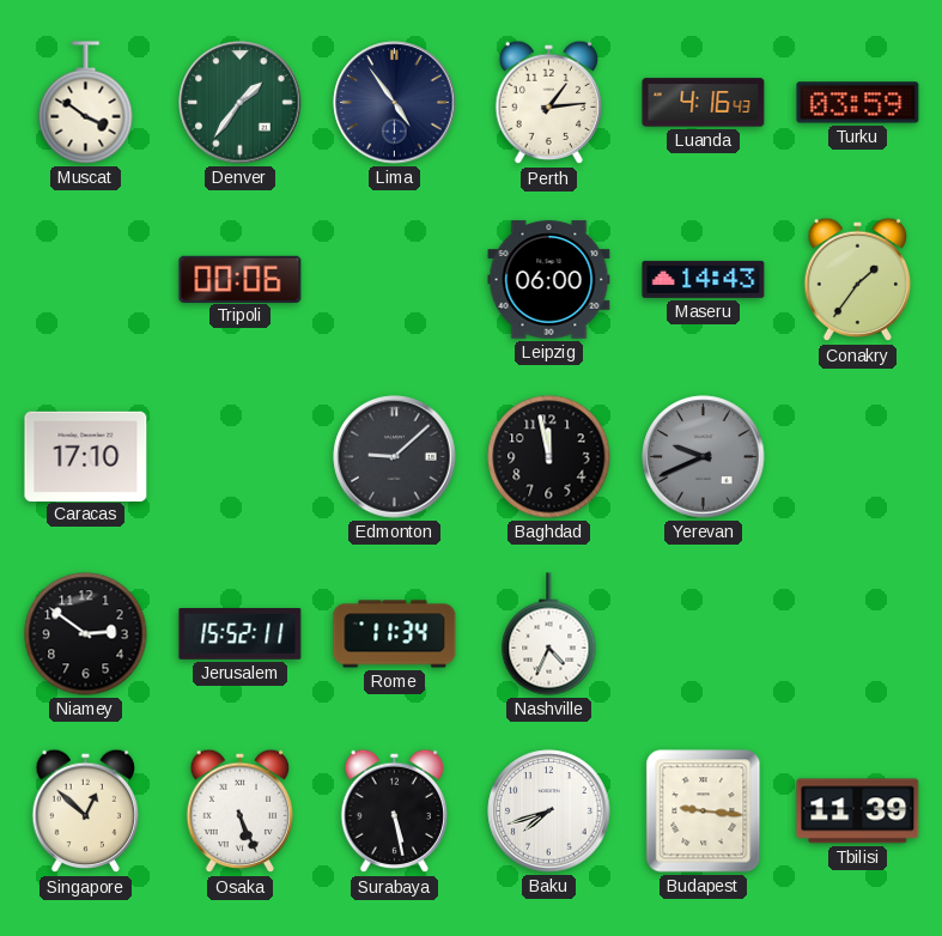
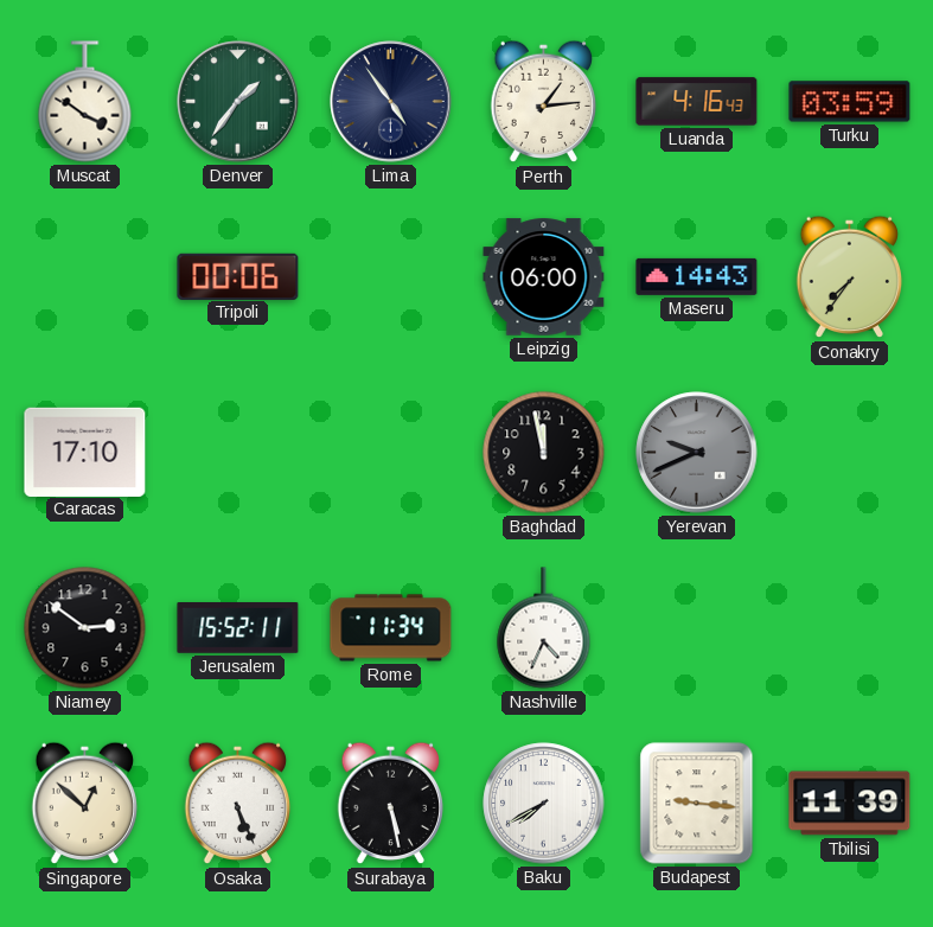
Conakry: 1:36 -> 7:36 (850, 277)
Edmonton: 9:08 -> none (395, 457)
Baku: 7:42 -> 7:40 (544, 804)
